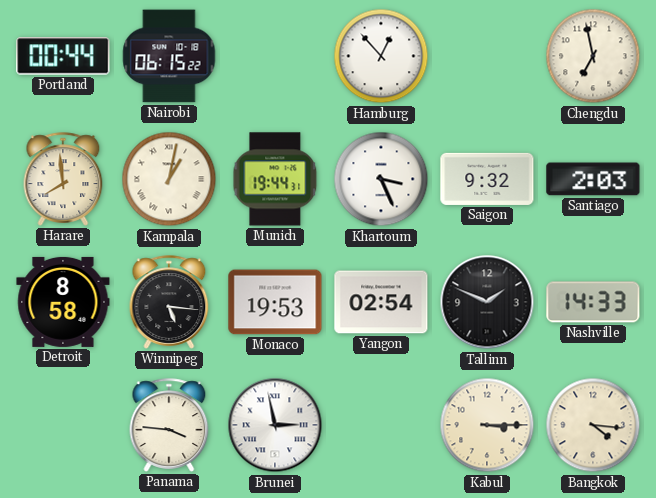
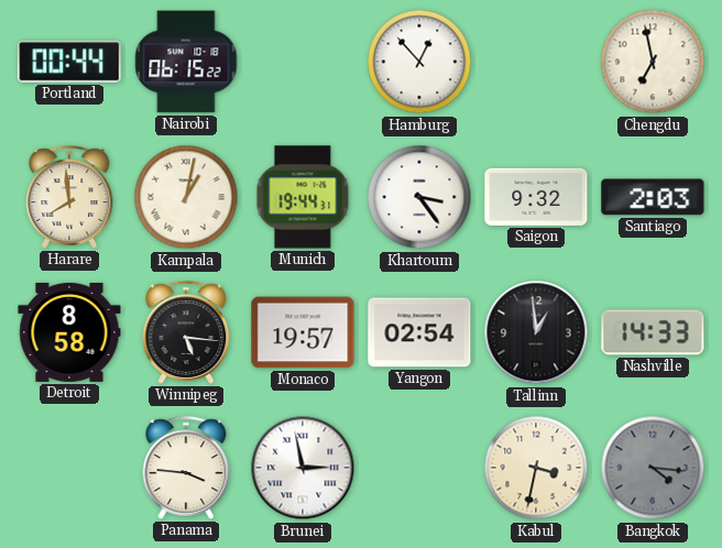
Khartoum: 3:26 -> 3:24 (419, 197)
Monaco: 19:53 -> 19:57 (303, 332)
Tallinn: 1:49 -> 12:59 (536, 332)
Kabul: 3:15 -> 3:32 (536, 468)
Bangkok dial: cream -> grey (653, 468)
